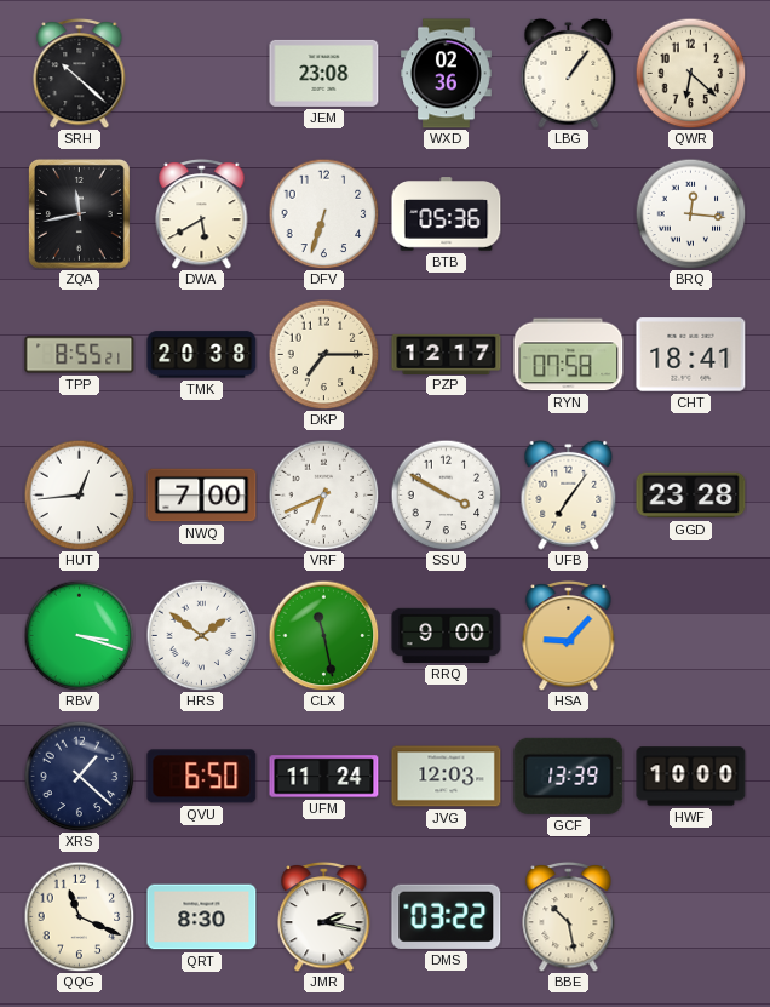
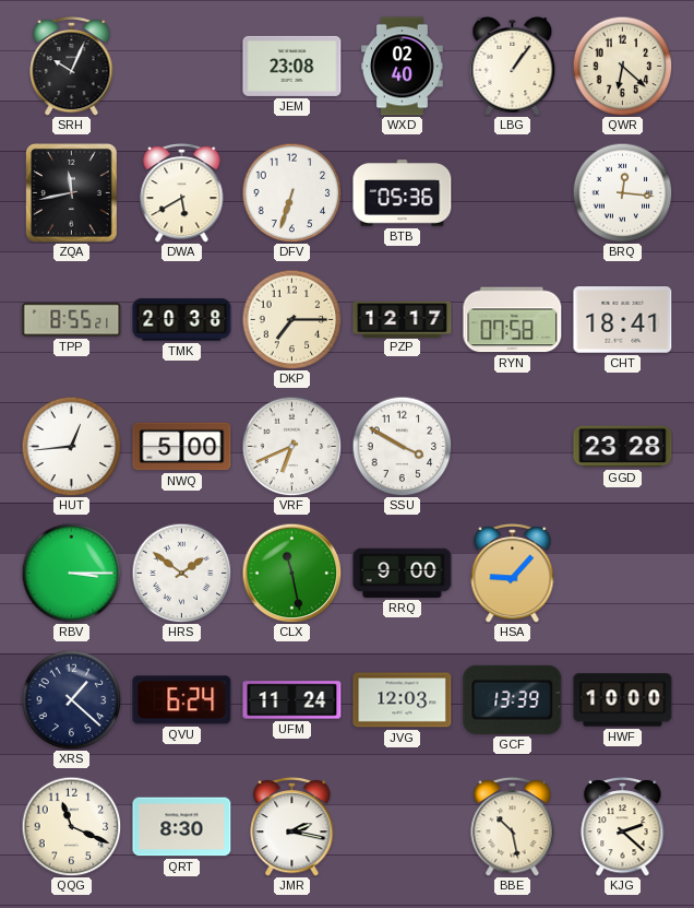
SRH: 10:22 -> 10:04 (72, 66)
WXD: 02:36 -> 02:40 (403, 67)
NWQ: 7:00 -> 5:00 (182, 447)
UFB: 7:06 -> none (569, 494)
RBV: 3:18 -> 3:15 (71, 573)
QVU: 6:50 -> 6:24 (182, 700)
DMS: 03:22 -> none (447, 916)
KJG: none -> 2:22 (623, 826)
